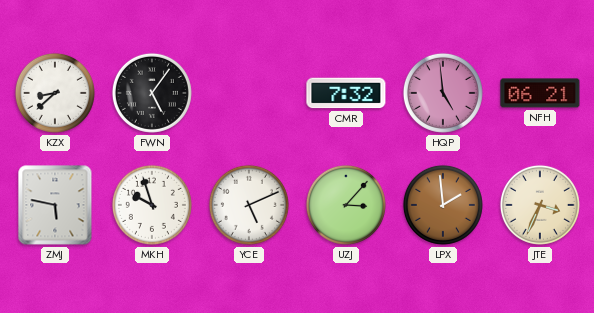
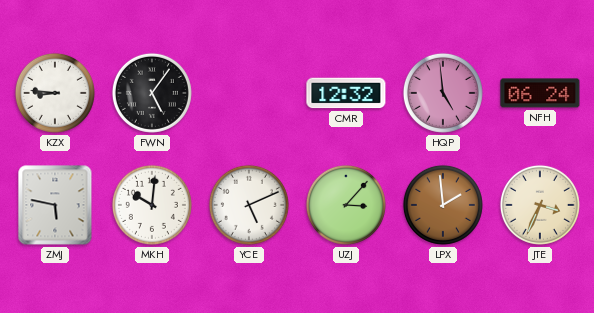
KZX: 8:38 -> 8:46 (55, 93)
CMR: 7:32 -> 12:32 (346, 93)
NFH: 06:21 -> 06:24 (540, 93)
MKH: 9:57 -> 10:01 (152, 205)
